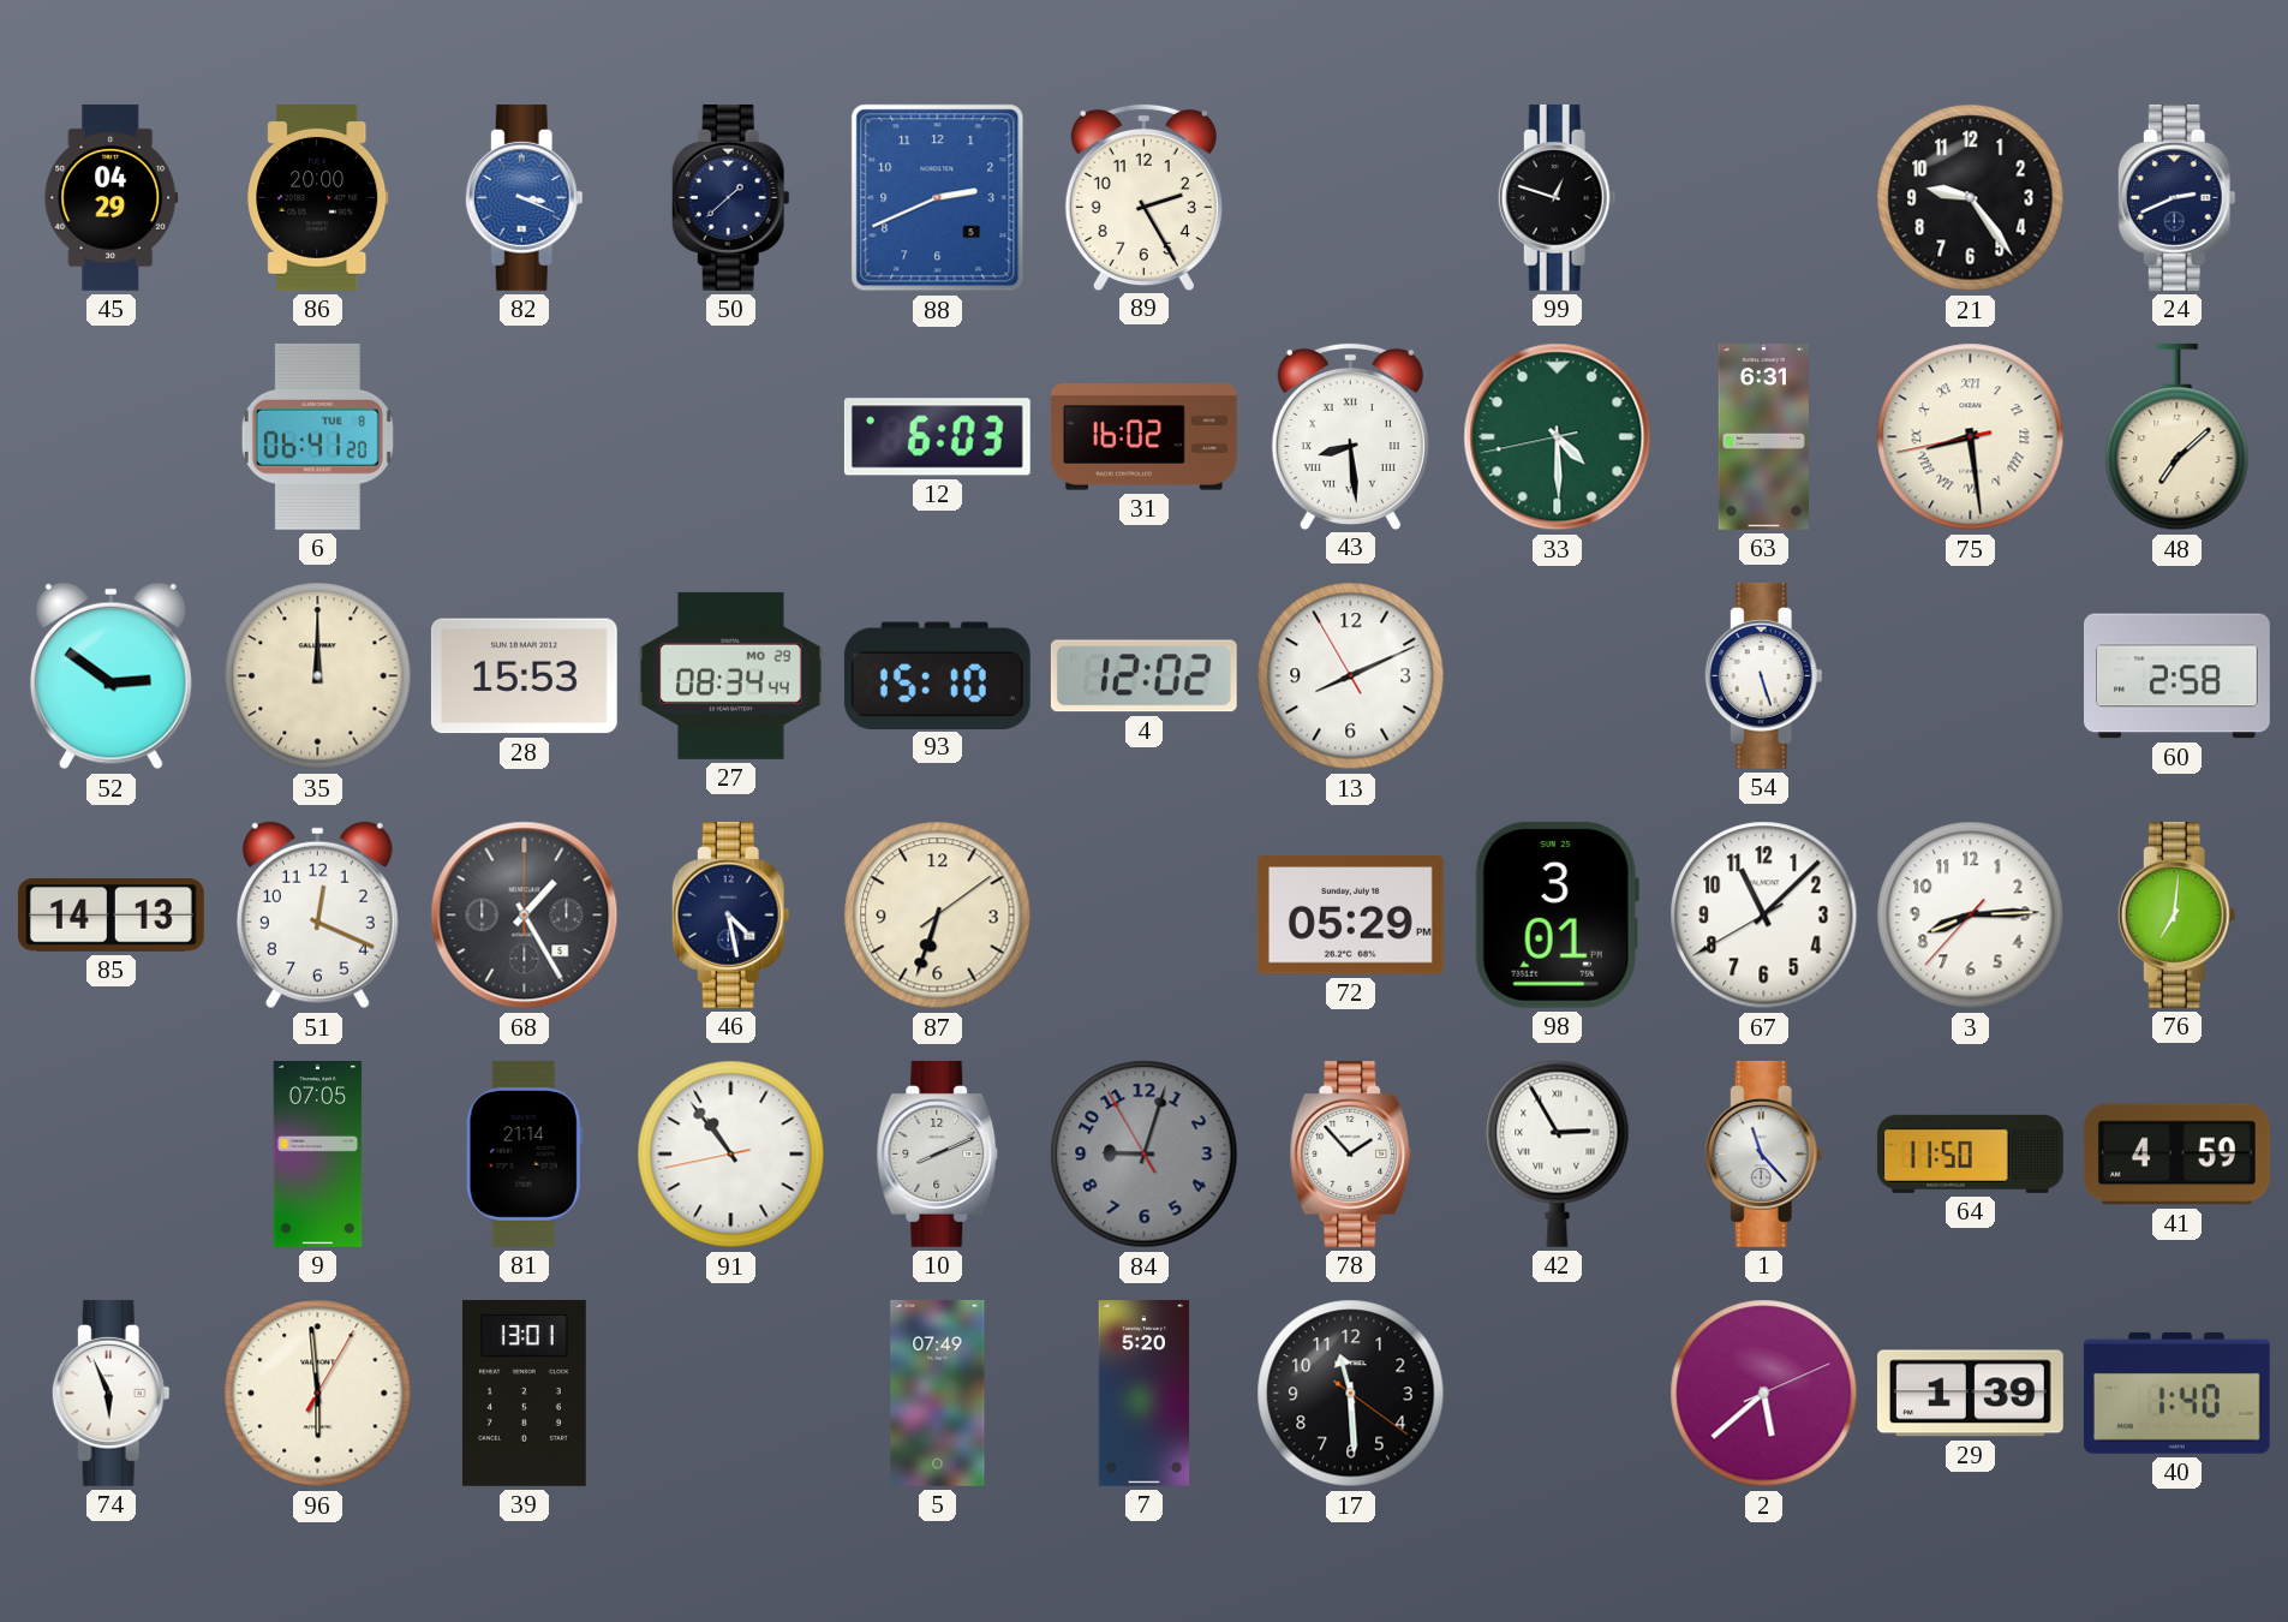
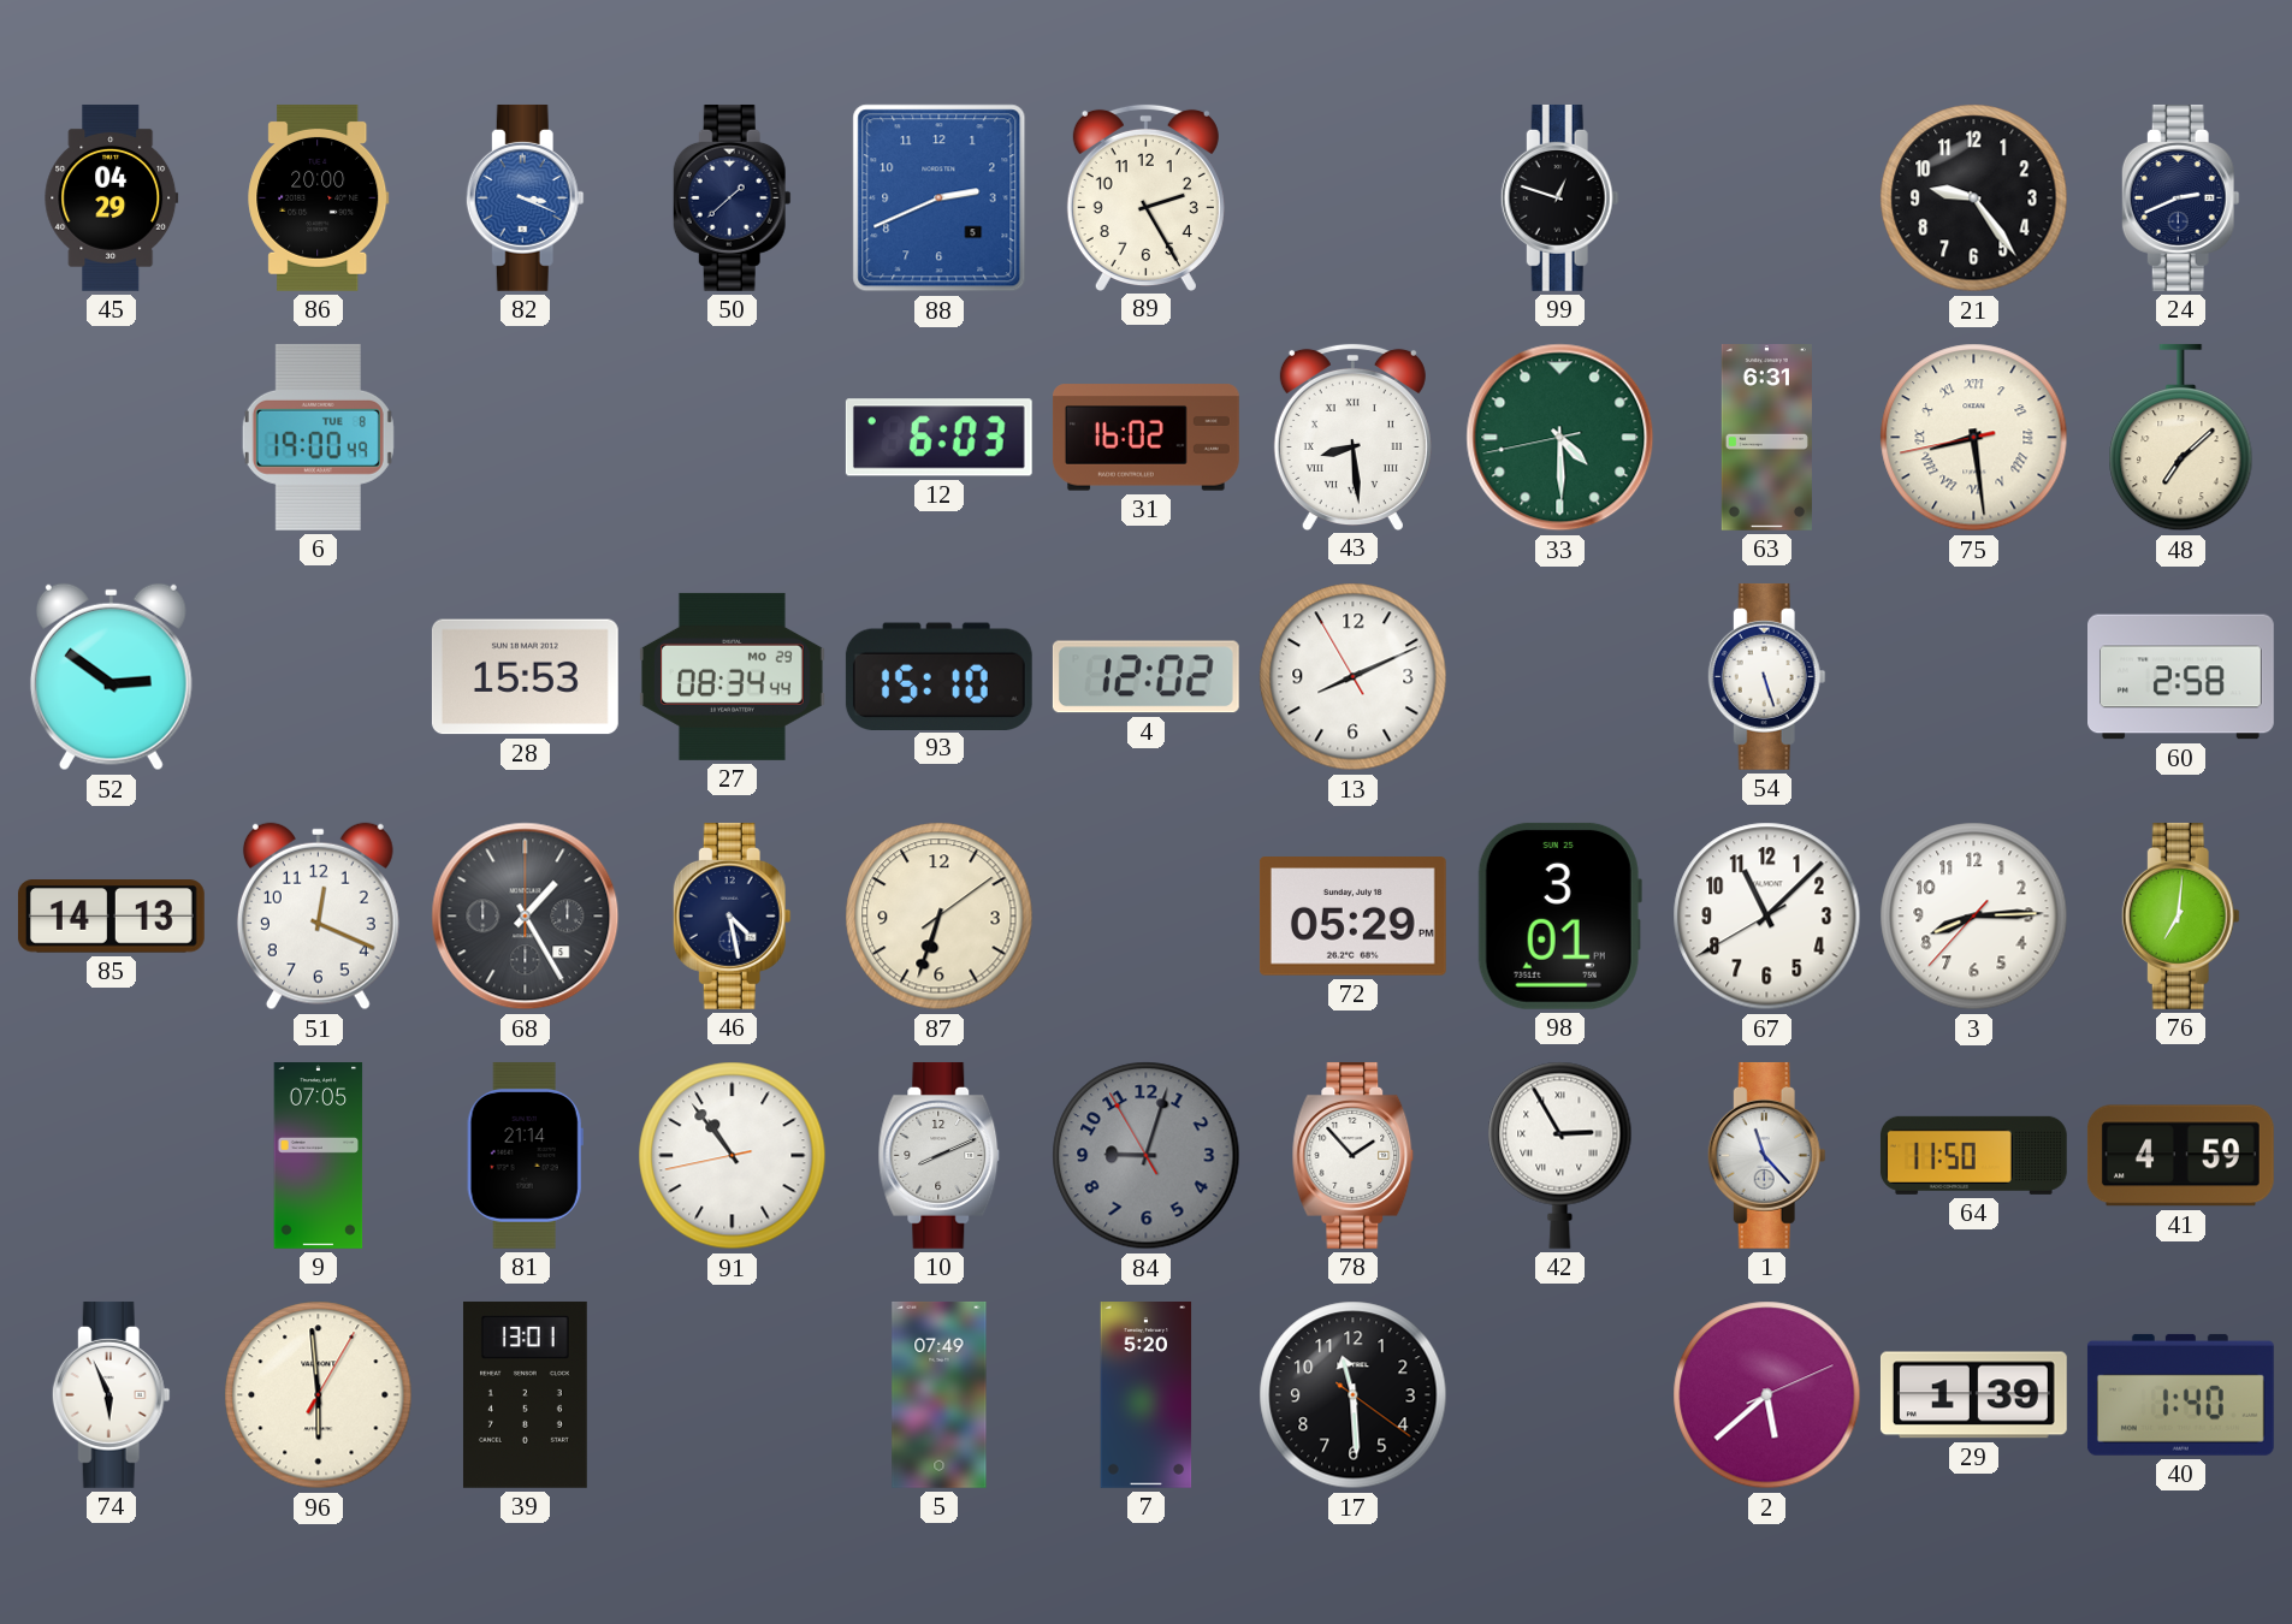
6: 06:41 -> 19:00 (318, 437)
35: 12:00 -> none (318, 676)
